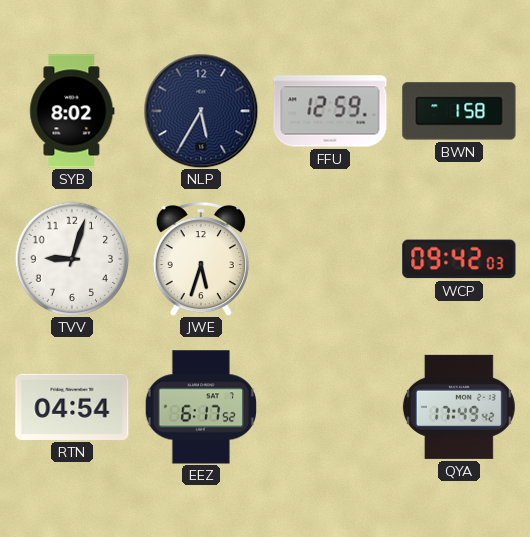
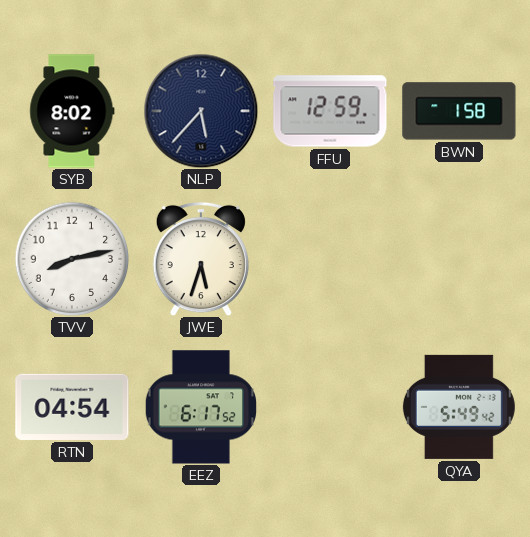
NLP: 5:35 -> 5:37 (201, 111)
TVV: 9:03 -> 8:13 (72, 259)
WCP: 09:42 -> none (459, 259)
QYA: 17:49 -> 5:49 (459, 407)
